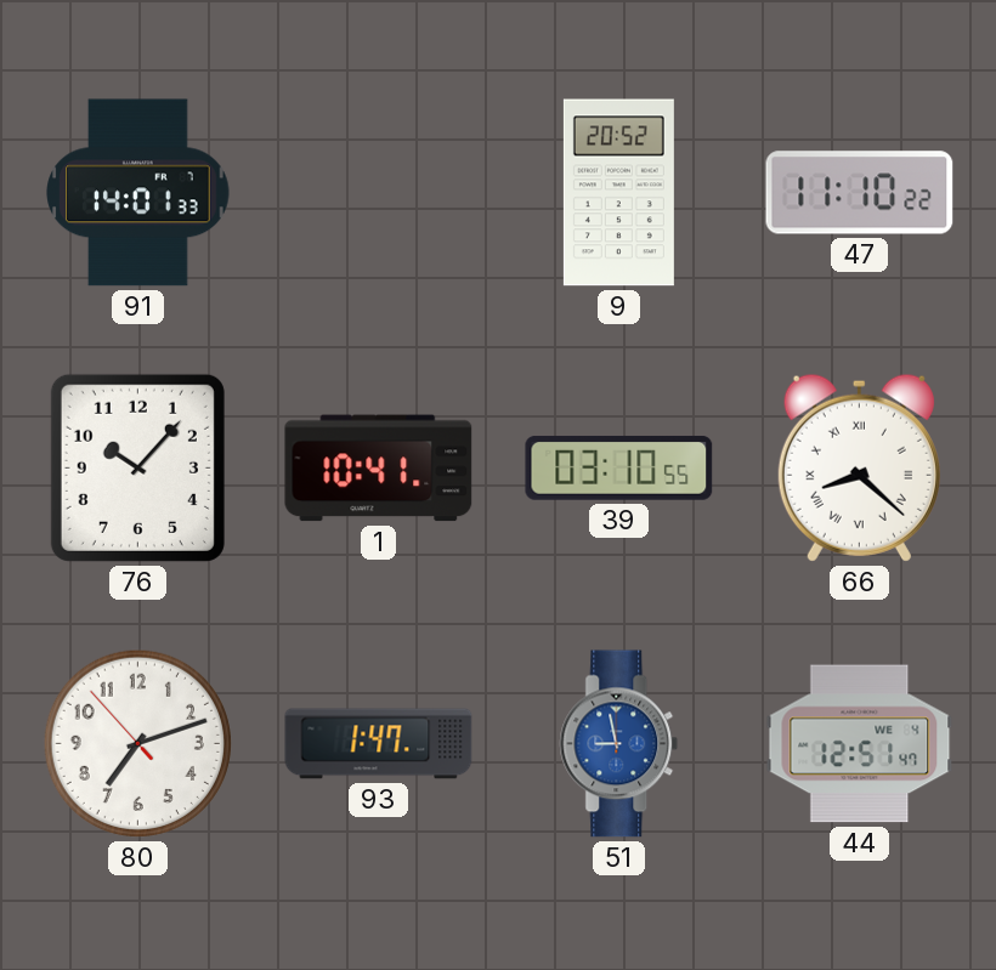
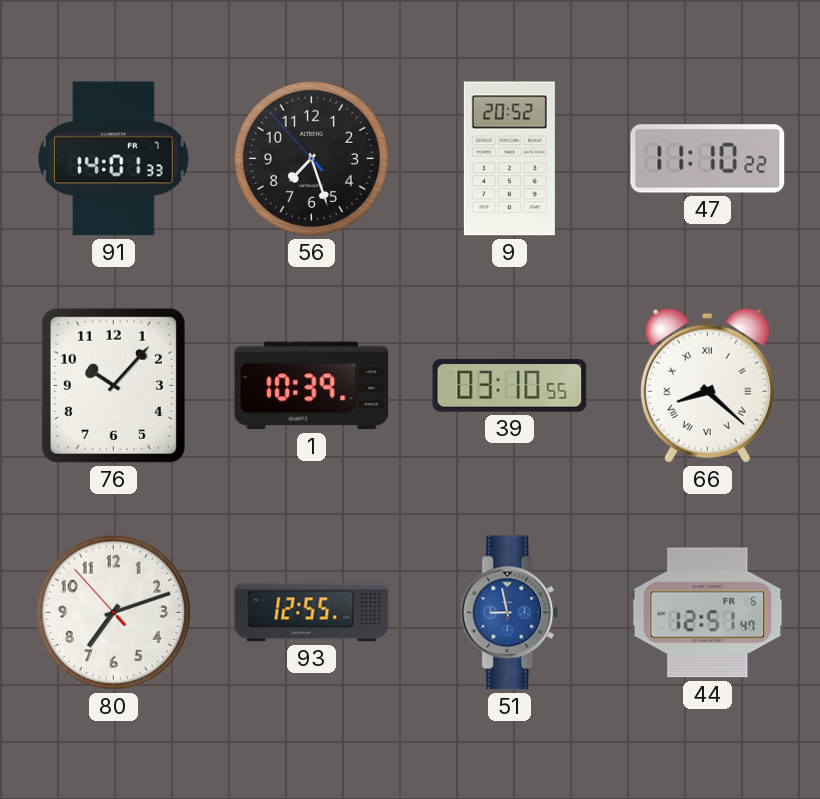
56: none -> 7:26 (311, 158)
1: 10:41 -> 10:39 (312, 386)
93: 1:47 -> 12:55 (312, 613)
44 date: WE 4 -> FR 6 (708, 613)
